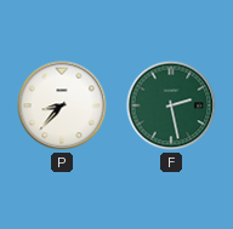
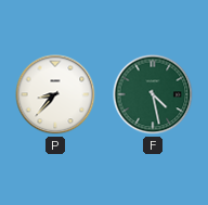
F: 2:28 -> 4:28 (153, 94)
